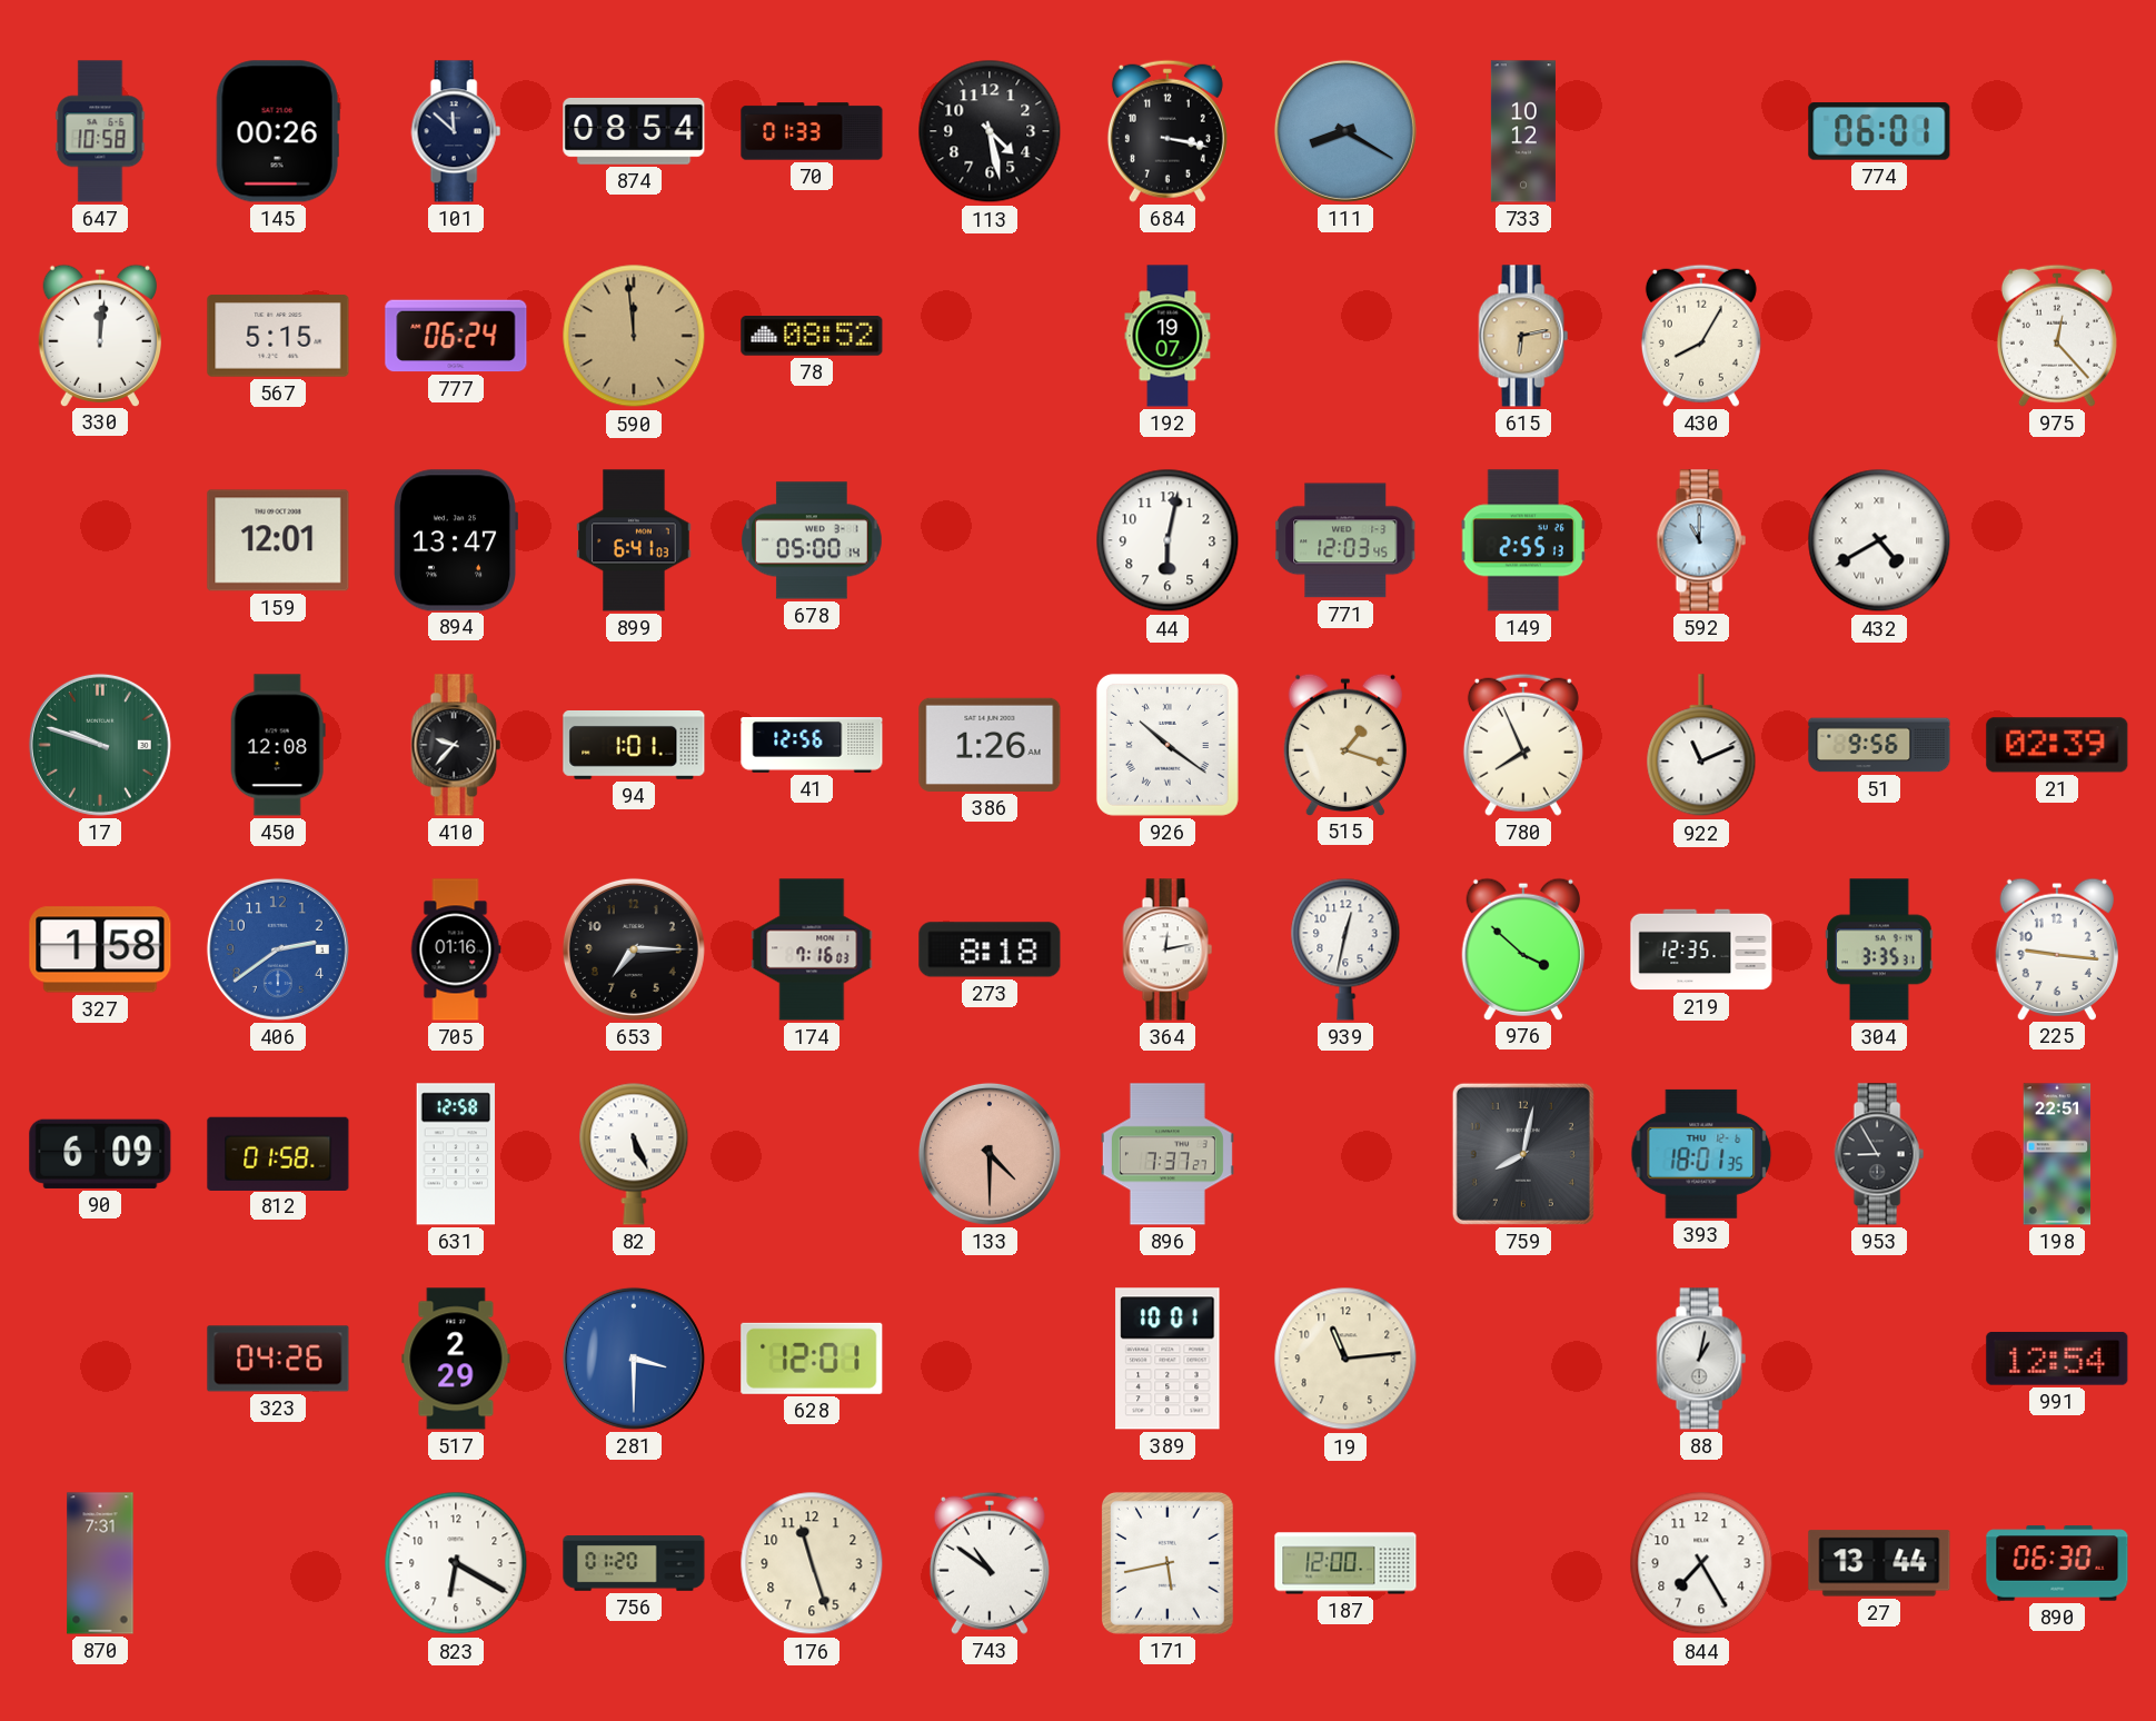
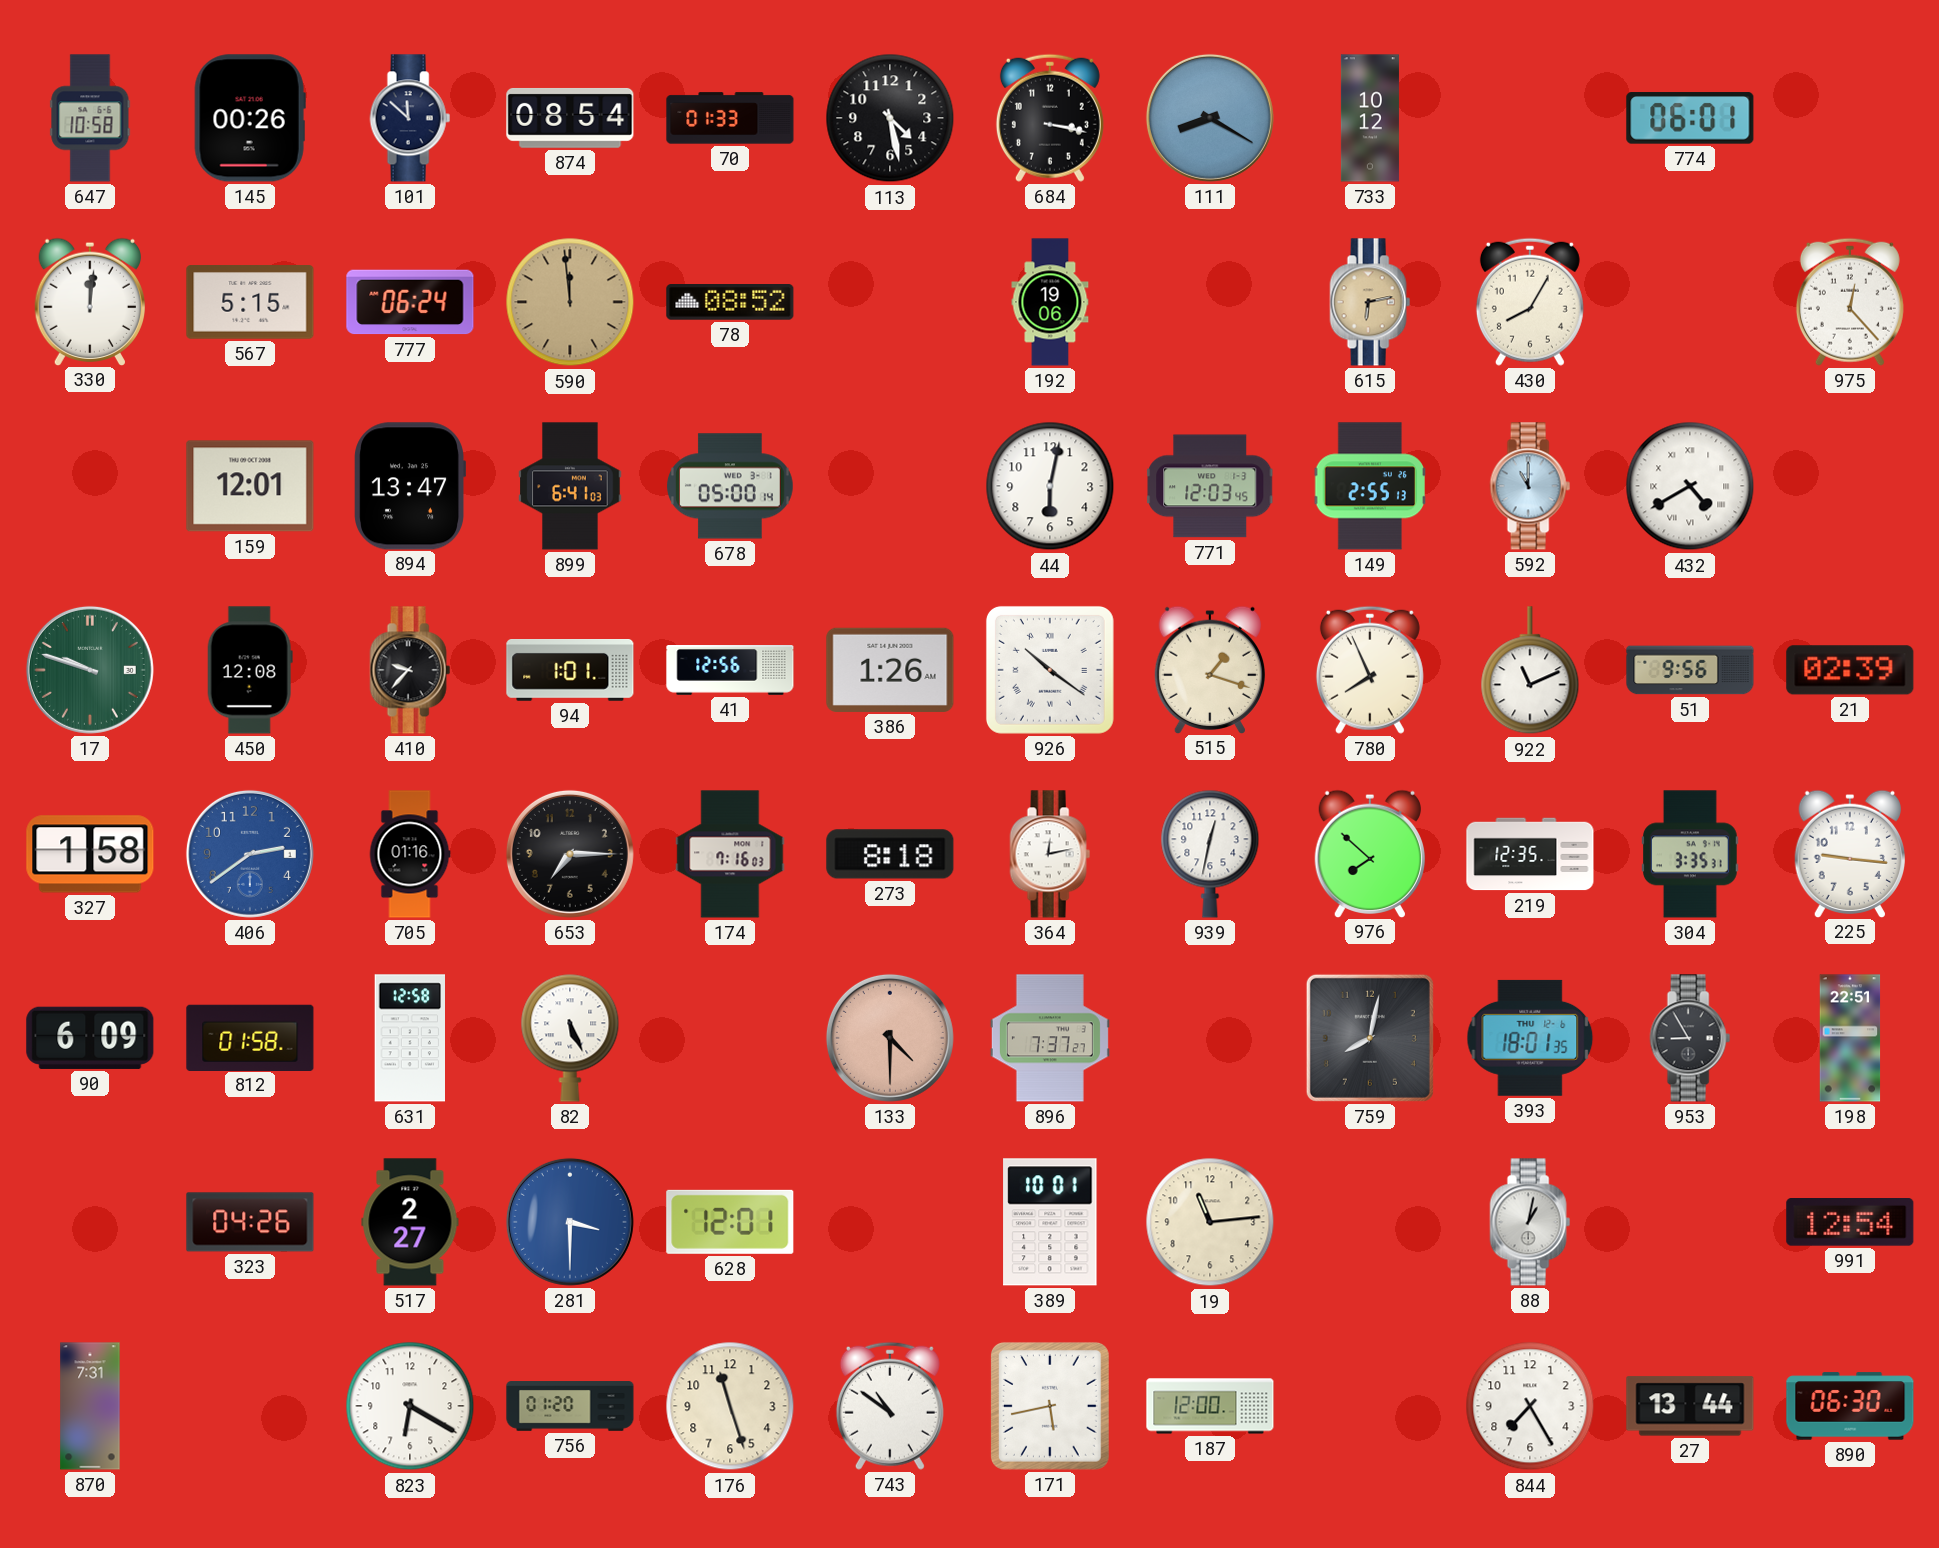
192: 19:07 -> 19:06 (1050, 302)
976: 3:52 -> 7:52 (1369, 853)
517: 2:29 -> 2:27 (410, 1222)
